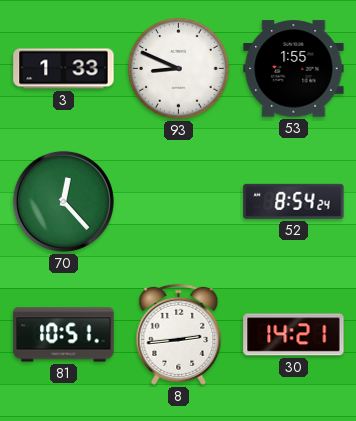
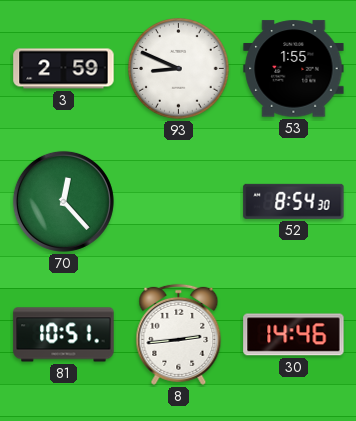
3: 1:33 -> 2:59 (64, 69)
52: 8:54:24 -> 8:54:30 (294, 201)
30: 14:21 -> 14:46 (294, 335)
